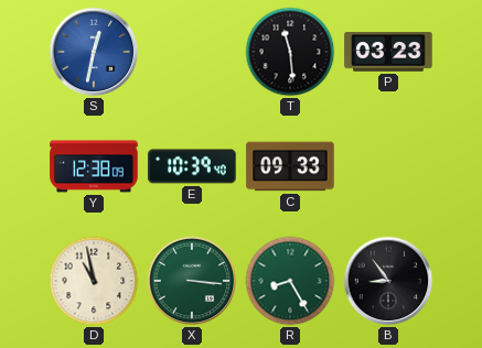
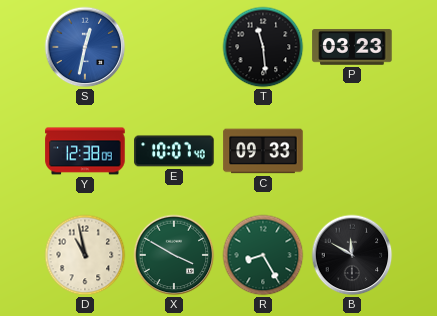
E: 10:39 -> 10:07 (174, 151)
X: 3:16 -> 3:50 (174, 255)
B: 8:54 -> 11:50 (352, 255)
